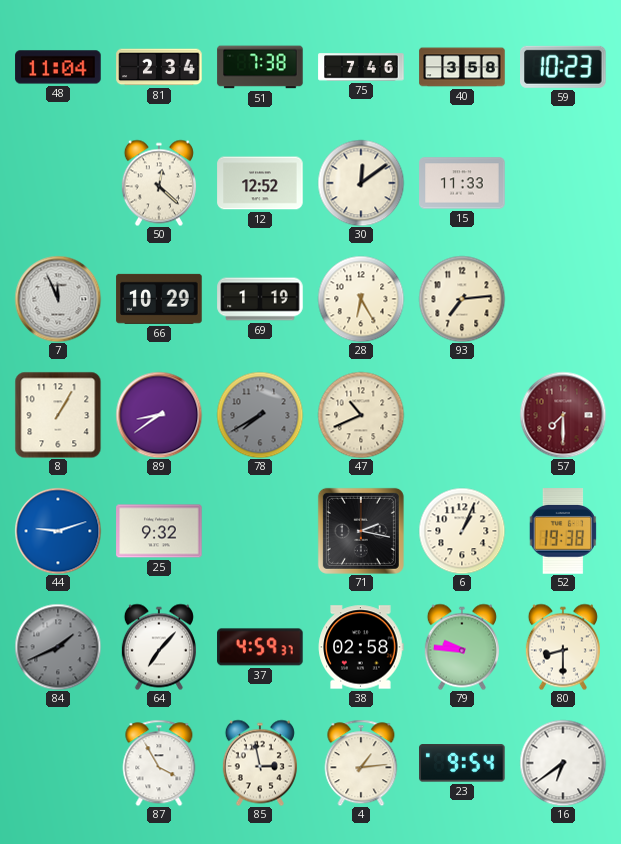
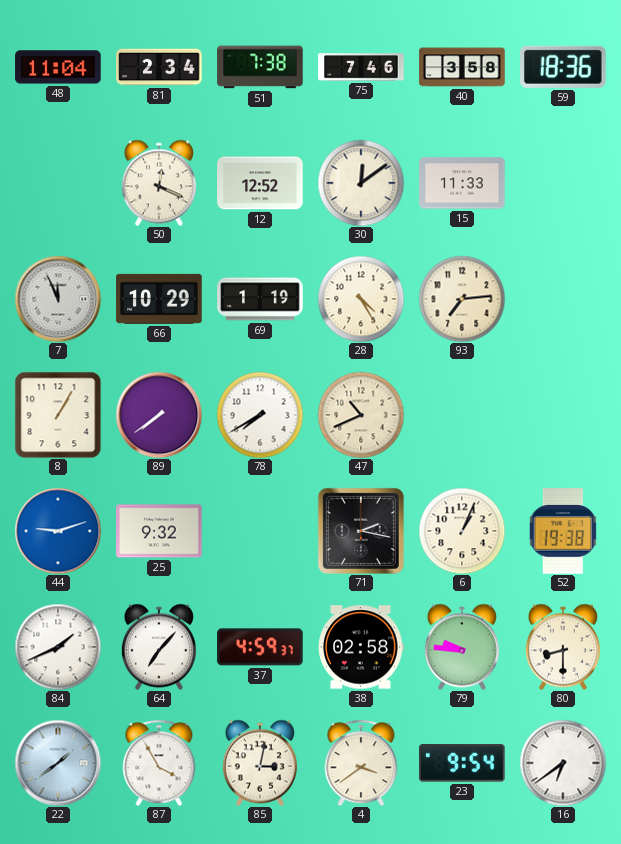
59: 10:23 -> 18:36 (564, 67)
50: 12:22 -> 12:19 (159, 183)
28: 6:25 -> 4:25 (361, 299)
89: 8:39 -> 7:39 (159, 415)
78 dial: grey -> white (260, 415)
57: 7:30 -> none (563, 415)
84 dial: grey -> white (58, 647)
22: none -> 1:39 (58, 763)
85: 2:58 -> 3:02 (260, 763)
4: 1:14 -> 3:39 (361, 763)
